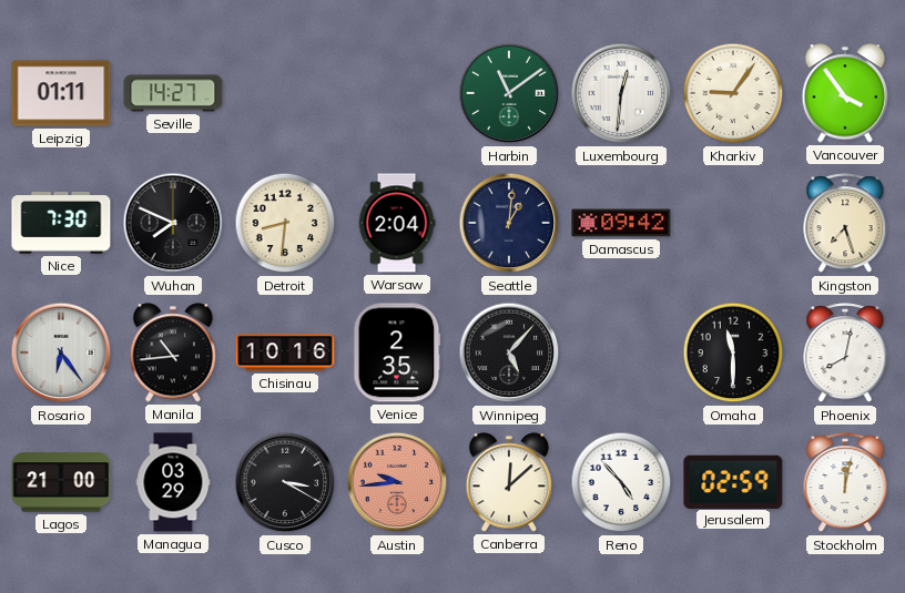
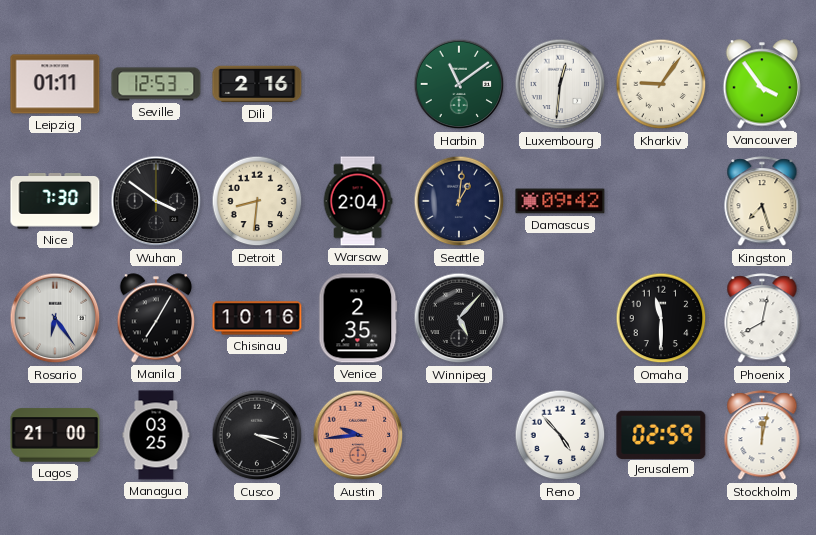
Seville: 14:27 -> 12:53 (156, 84)
Dili: none -> 2:16 (257, 84)
Wuhan: 7:49 -> 3:51 (156, 201)
Manila: 10:44 -> 7:05 (156, 318)
Managua: 03:29 -> 03:25 (156, 435)
Cusco: 3:20 -> 3:19 (257, 435)
Canberra: 12:08 -> none (509, 482)
